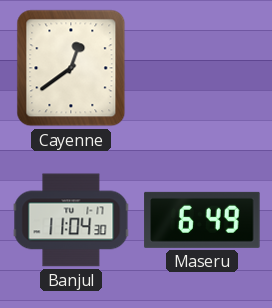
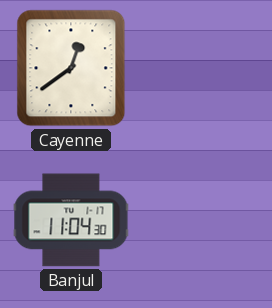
Maseru: 6:49 -> none (202, 220)
